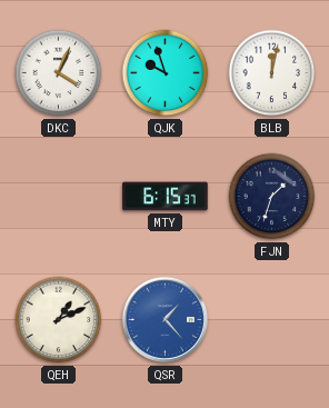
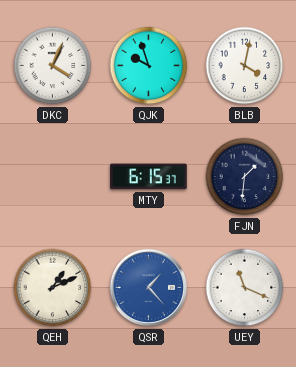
BLB: 12:02 -> 4:02 (245, 66)
FJN: 1:33 -> 1:31 (245, 177)
UEY: none -> 11:19 (245, 288)
